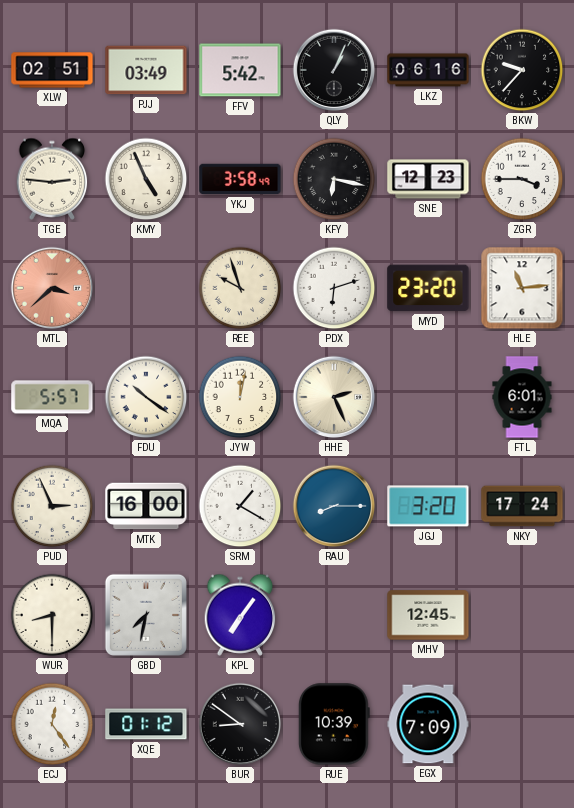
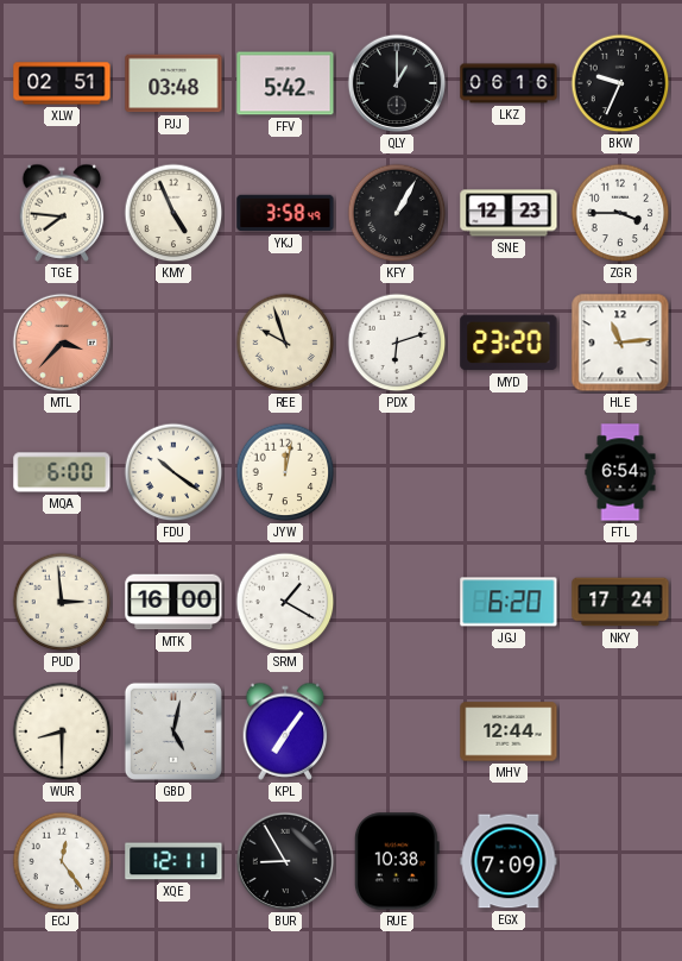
PJJ: 03:49 -> 03:48 (173, 83)
QLY: 1:04 -> 1:00 (397, 83)
BKW: 9:37 -> 9:34 (620, 83)
TGE: 2:46 -> 7:46 (62, 213)
KFY: 6:17 -> 1:05 (397, 213)
MTL: 3:38 -> 3:37 (62, 343)
MQA: 5:57 -> 6:00 (62, 472)
HHE: 2:26 -> none (334, 397)
FTL: 6:01 -> 6:54 (620, 472)
PUD: 2:56 -> 2:59 (62, 602)
RAU: 8:15 -> none (334, 506)
JGJ: 3:20 -> 6:20 (509, 602)
GBD: 7:32 -> 5:02 (173, 731)
MHV: 12:45 -> 12:44 (509, 731)
XQE: 01:12 -> 12:11 (173, 861)
BUR: 8:51 -> 8:55 (285, 861)
RUE: 10:39 -> 10:38 (397, 861)
